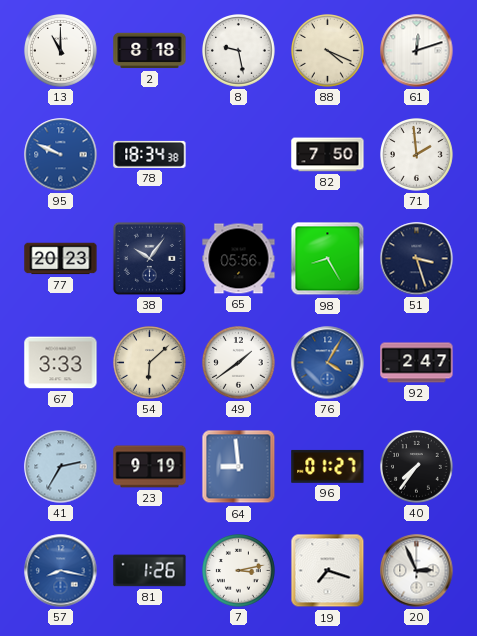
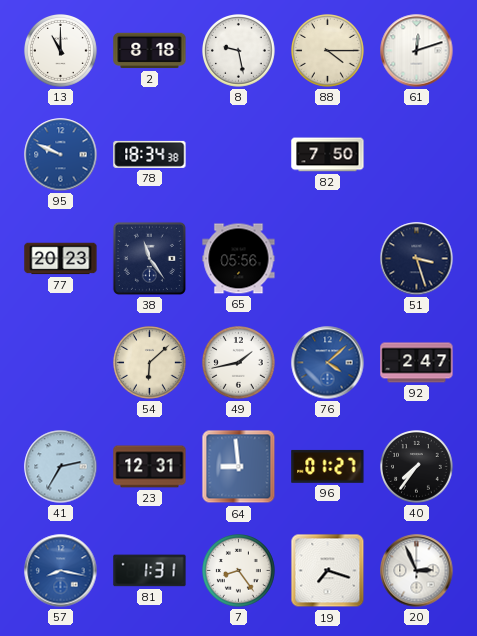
88: 4:19 -> 4:15 (328, 51)
71: 1:59 -> none (417, 155)
38: 10:06 -> 11:24 (149, 258)
98: 8:25 -> none (328, 259)
67: 3:33 -> none (61, 363)
49: 1:39 -> 1:43 (239, 363)
76: 4:05 -> 4:08 (328, 363)
23: 9:19 -> 12:31 (150, 467)
81: 1:26 -> 1:31 (150, 571)
7: 3:13 -> 8:24 (239, 571)
